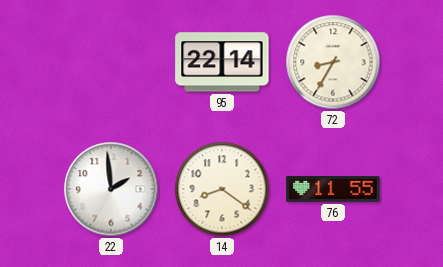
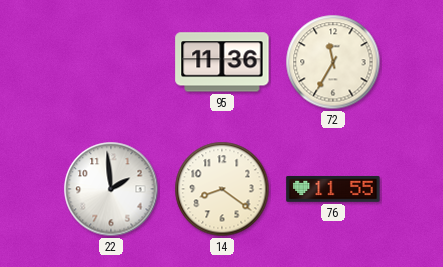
95: 22:14 -> 11:36 (222, 62)
72: 8:35 -> 11:35 (333, 62)
